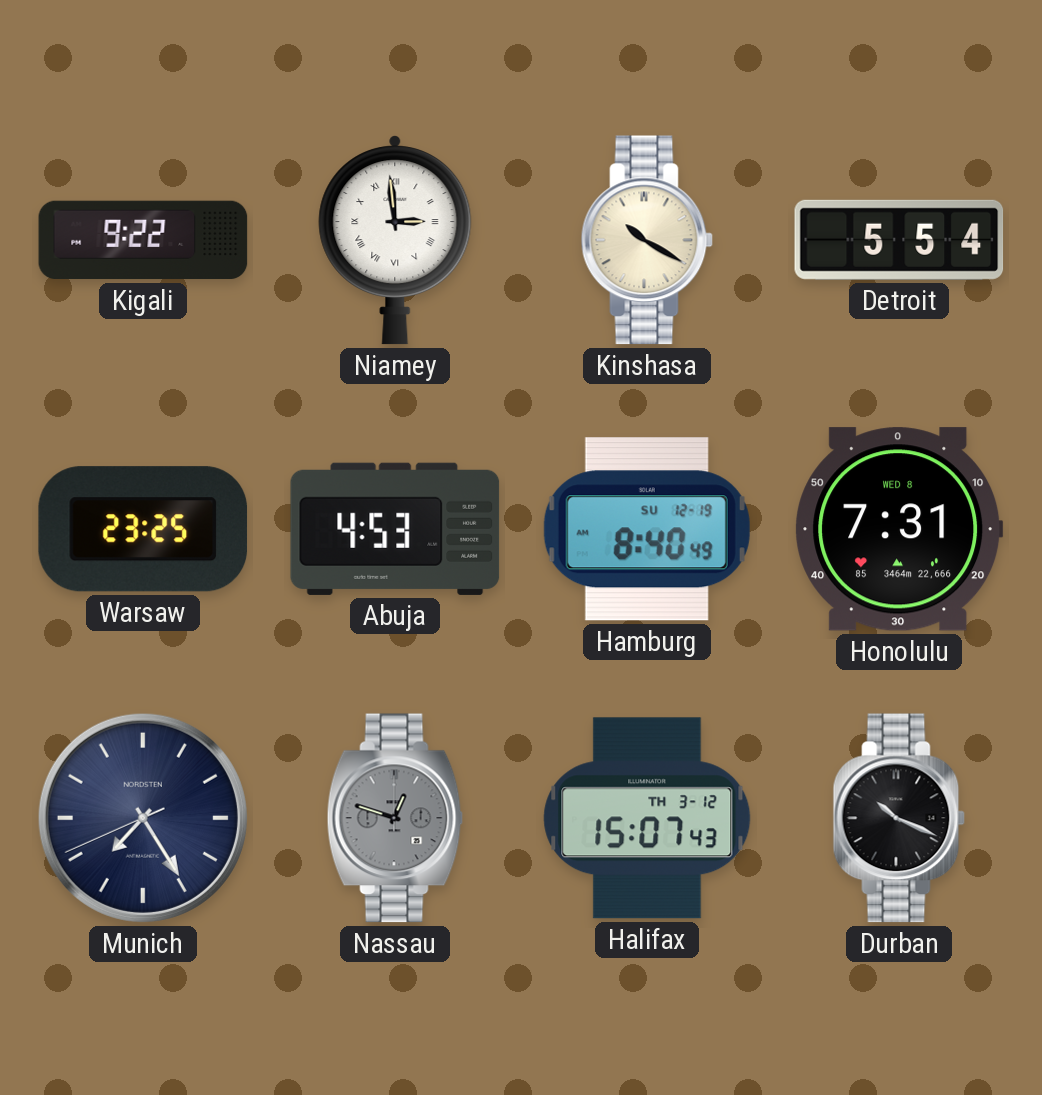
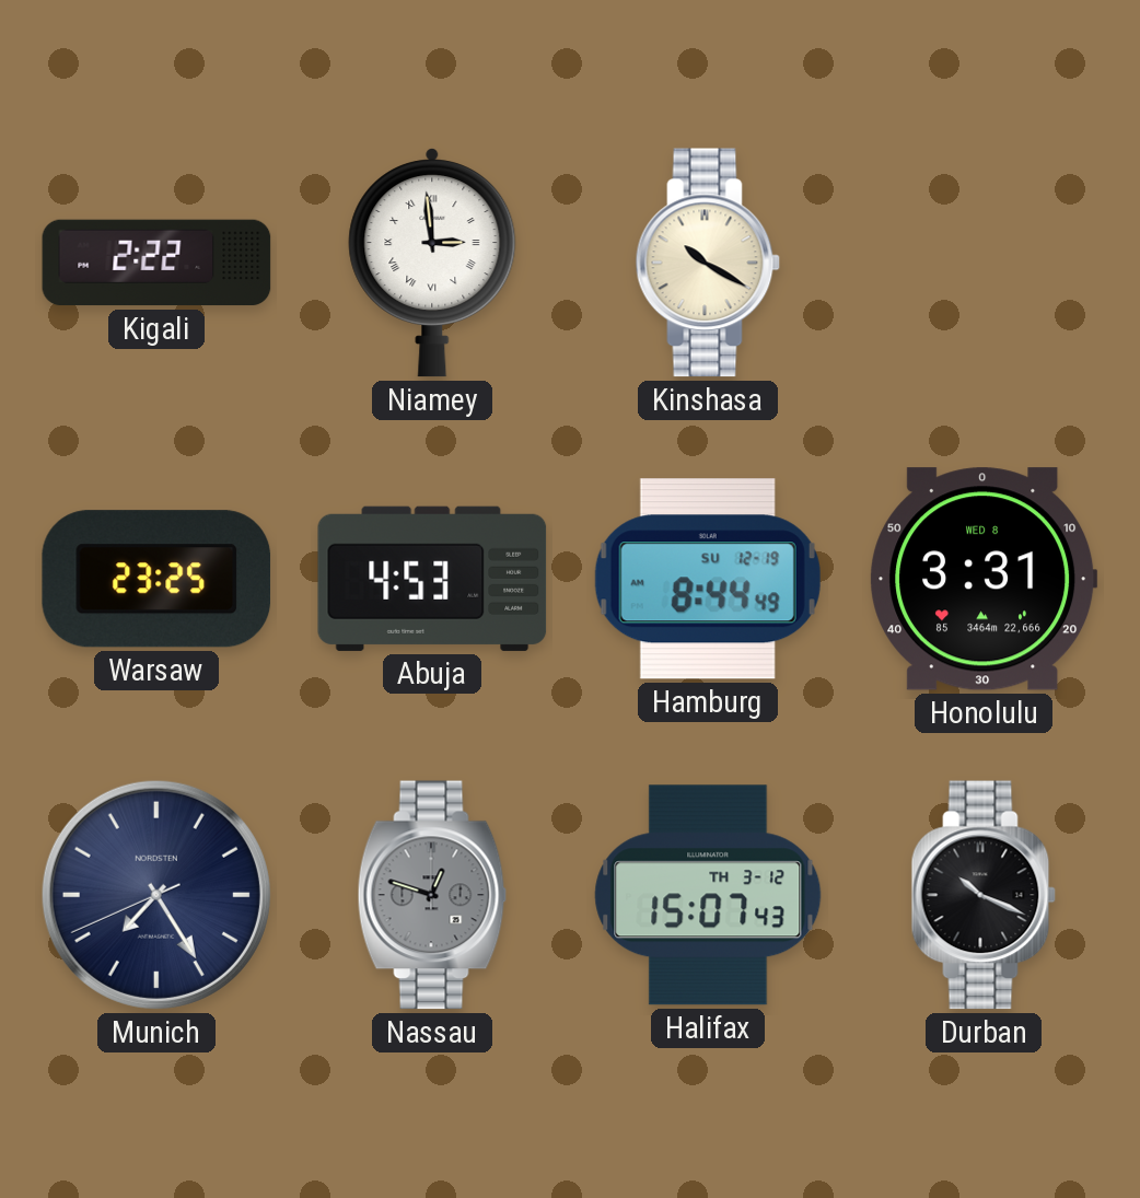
Kigali: 9:22 -> 2:22 (156, 263)
Detroit: 5:54 -> none (899, 240)
Hamburg: 8:40 -> 8:44 (708, 579)
Honolulu: 7:31 -> 3:31 (984, 579)
